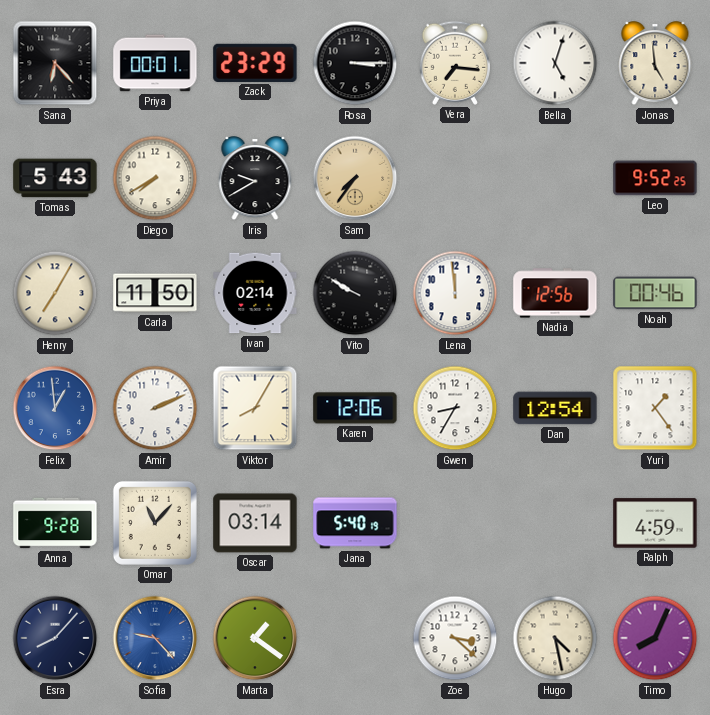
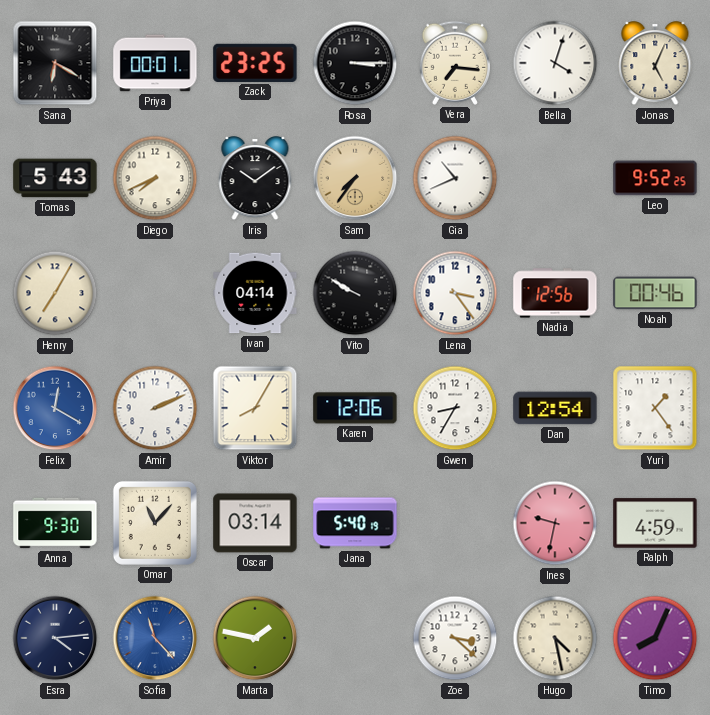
Sana: 6:23 -> 6:20 (55, 63)
Zack: 23:29 -> 23:25 (255, 63)
Bella: 5:03 -> 4:03 (555, 63)
Jonas: 4:59 -> 5:04 (655, 64)
Diego: 7:40 -> 7:41 (155, 178)
Iris: 9:40 -> 10:09 (255, 179)
Gia: none -> 10:41 (455, 178)
Carla: 11:50 -> none (155, 293)
Ivan: 02:14 -> 04:14 (255, 293)
Lena: 11:59 -> 3:24 (455, 293)
Felix: 12:59 -> 12:20 (55, 408)
Anna: 9:28 -> 9:30 (55, 523)
Ines: none -> 9:32 (555, 523)
Esra: 8:07 -> 4:14 (55, 638)
Sofia: 9:23 -> 11:23 (155, 638)
Marta: 1:21 -> 1:47 (255, 638)
